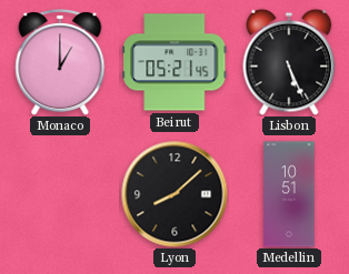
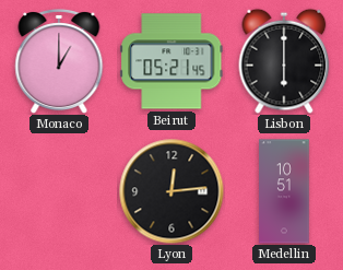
Lisbon: 5:26 -> 6:00 (284, 61)
Lyon: 8:08 -> 12:14 (171, 191)
